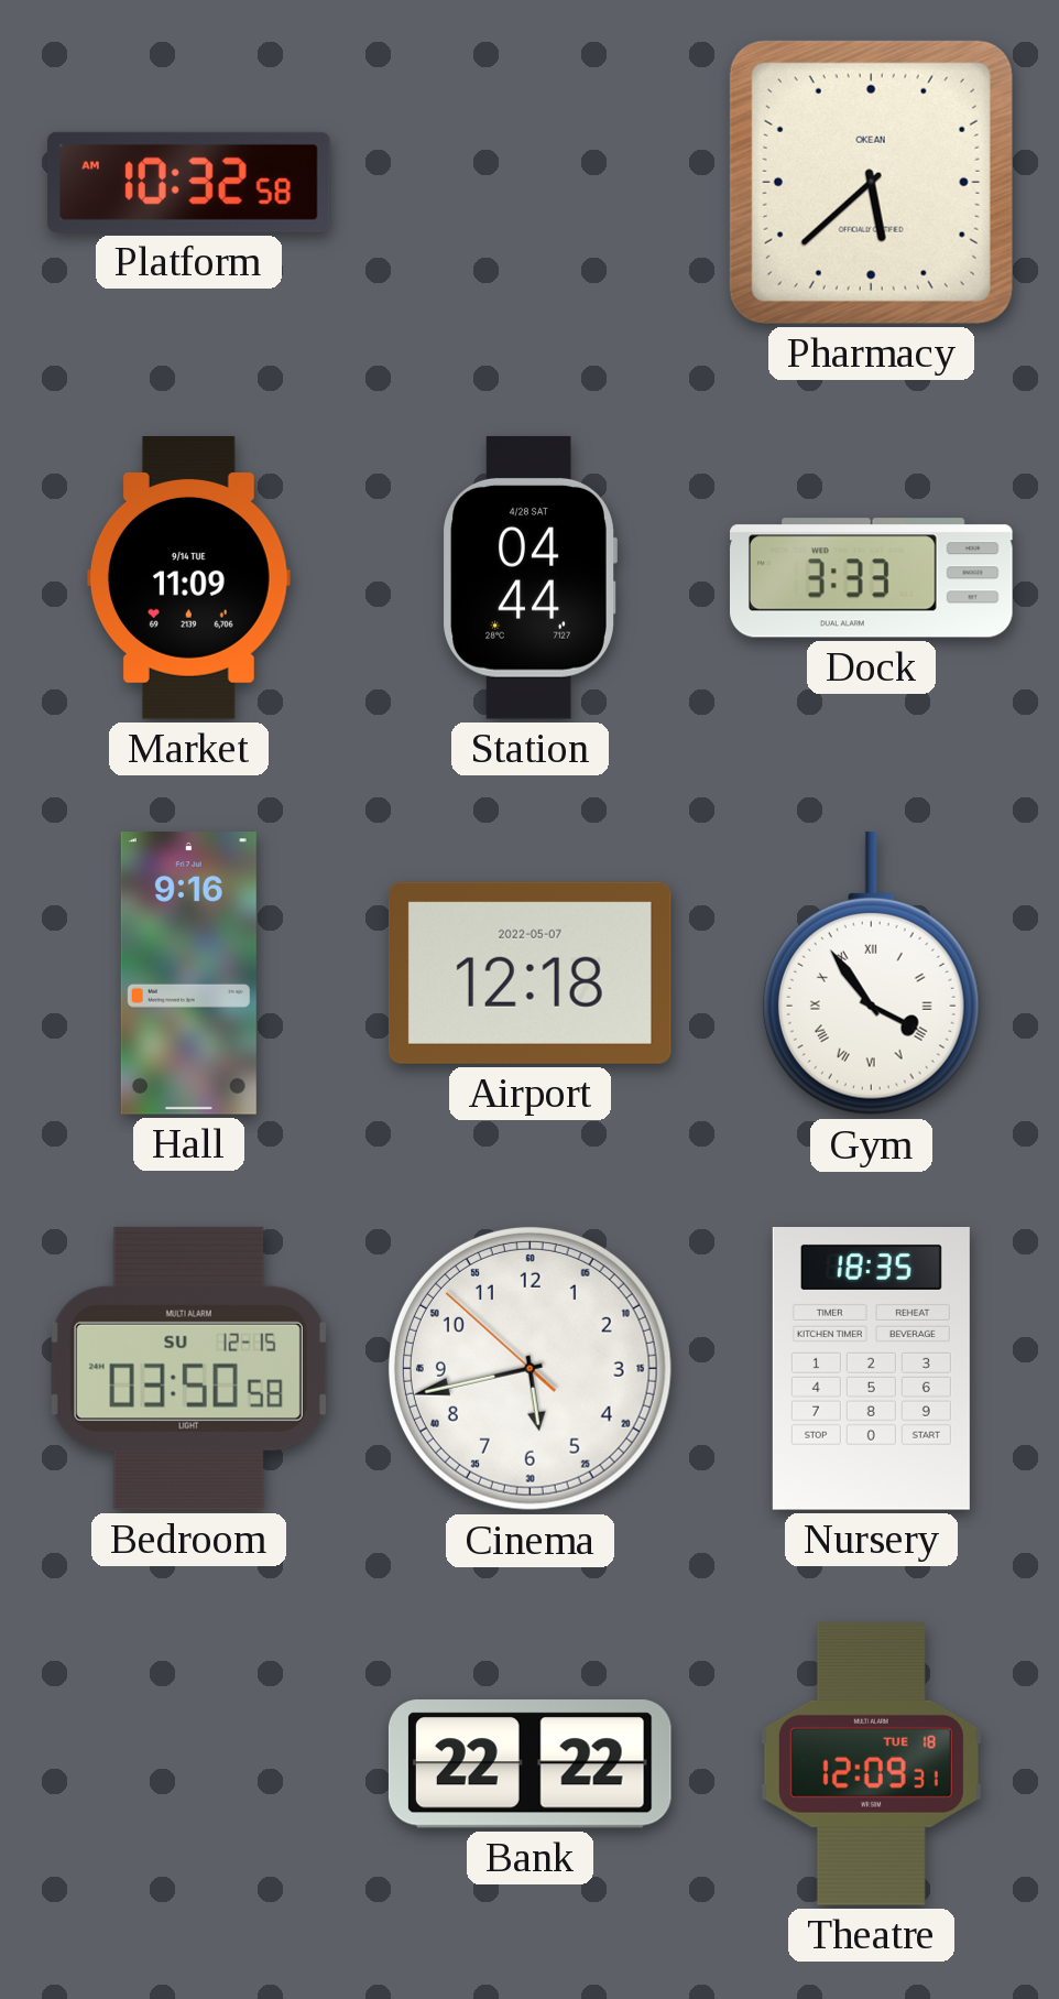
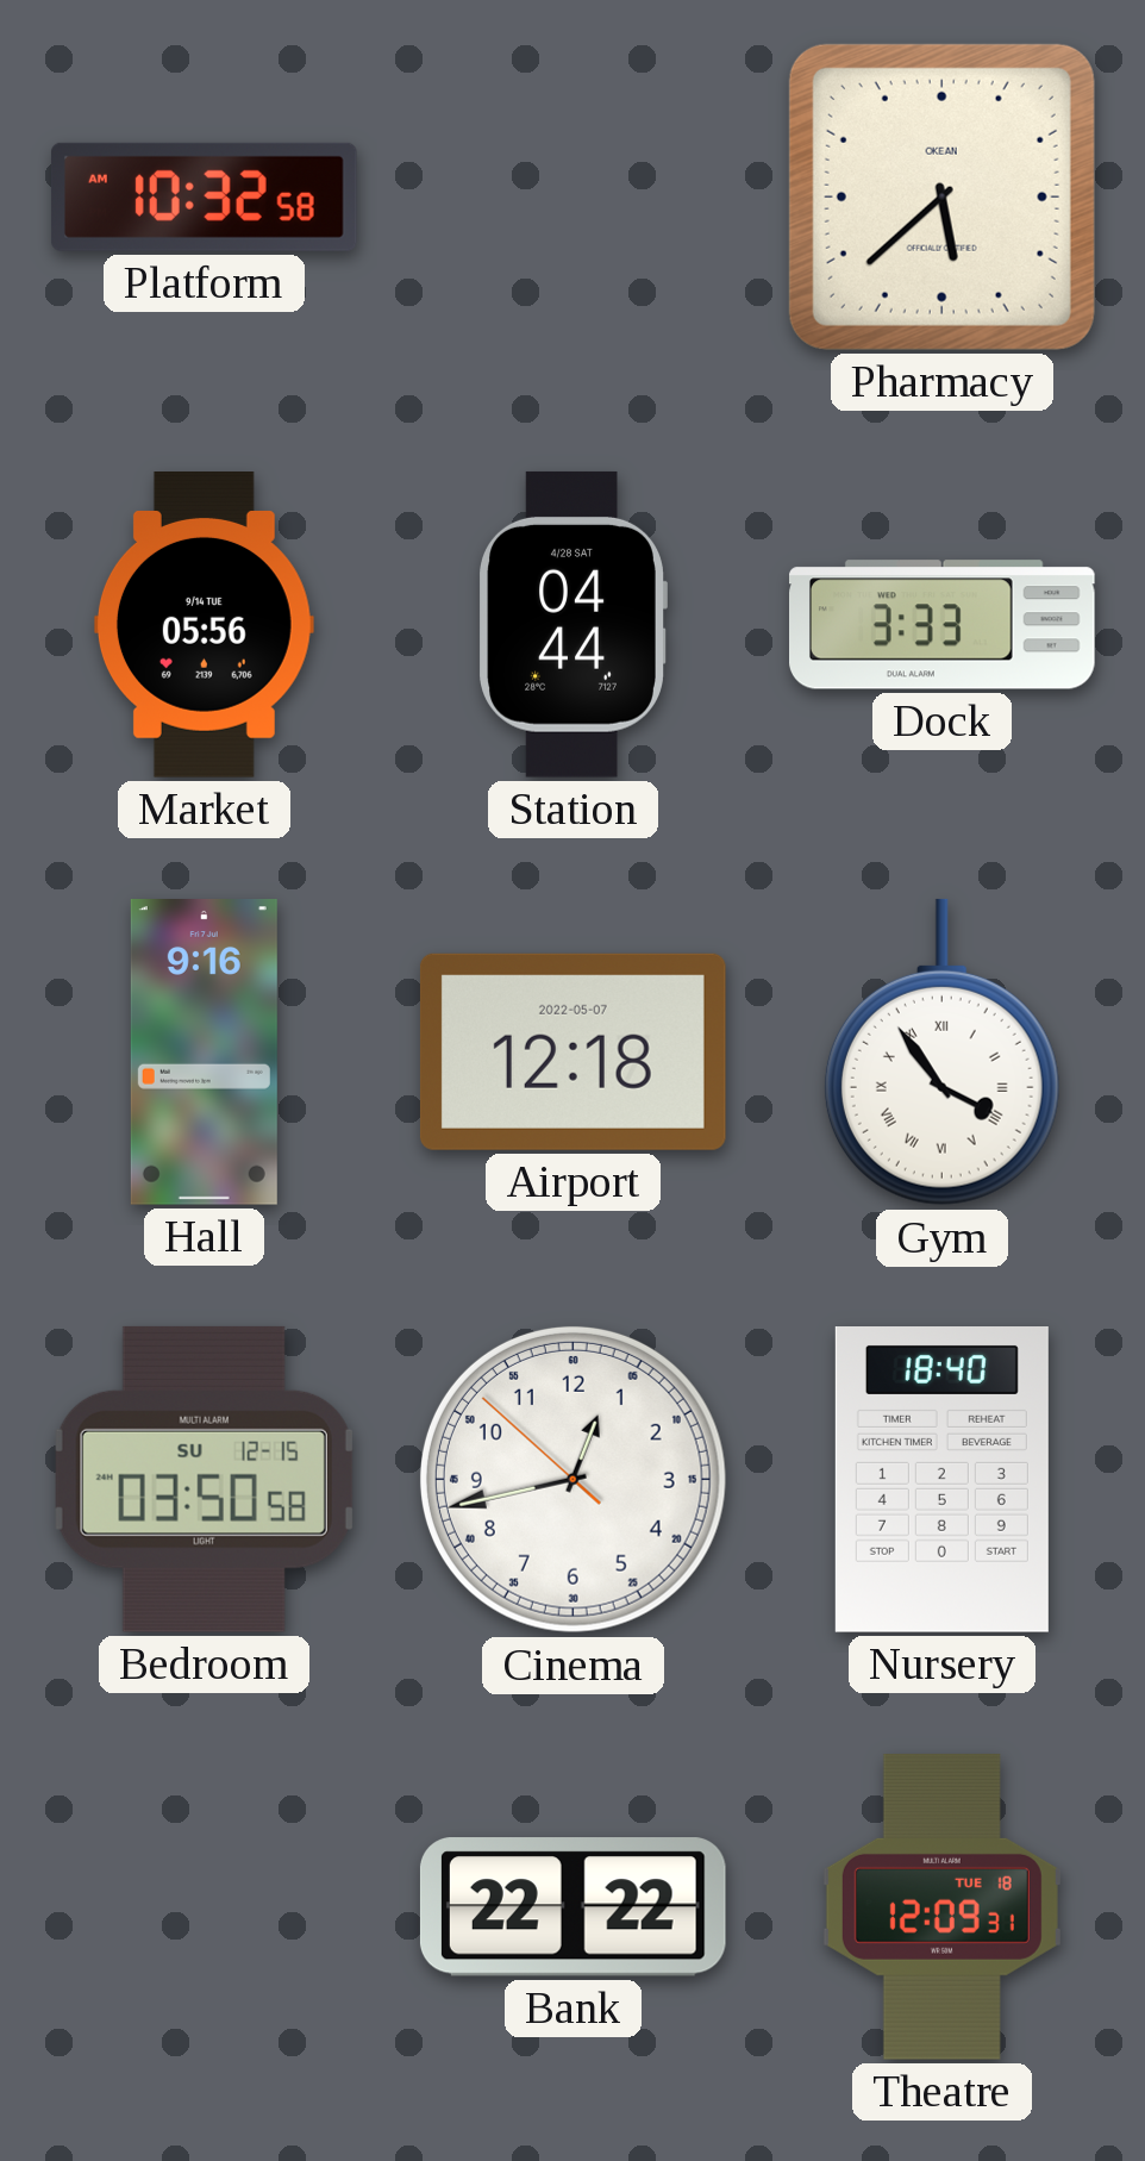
Market: 11:09 -> 05:56 (204, 625)
Cinema: 5:42 -> 12:42 (572, 1479)
Nursery: 18:35 -> 18:40 (941, 1480)
